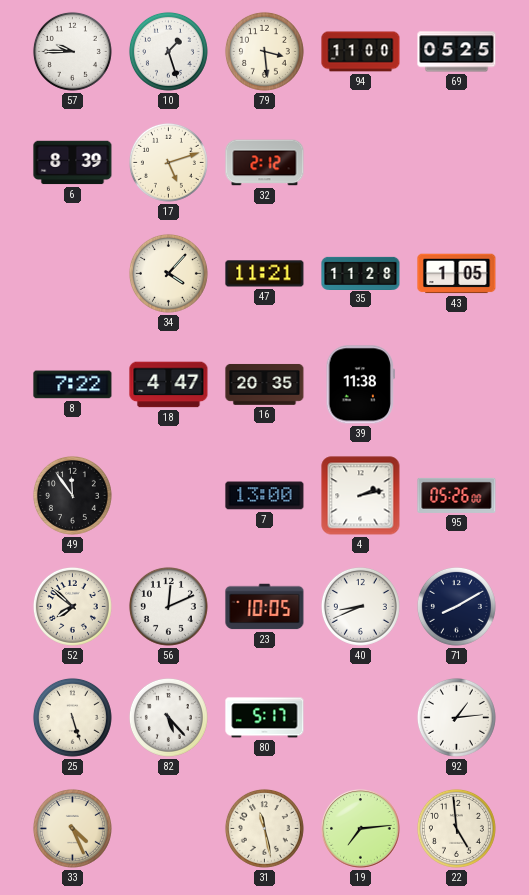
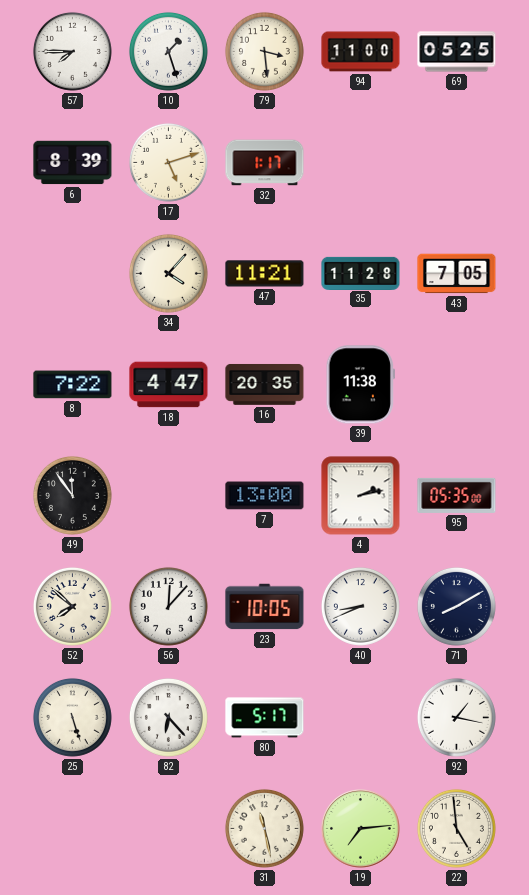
57: 9:45 -> 7:45 (72, 51)
32: 2:12 -> 1:17 (265, 163)
43: 1:05 -> 7:05 (457, 274)
95: 05:26 -> 05:35 (457, 495)
56: 12:11 -> 12:07 (168, 606)
82: 5:23 -> 6:23 (168, 717)
92: 1:14 -> 1:17 (456, 717)
33: 4:26 -> none (72, 828)
